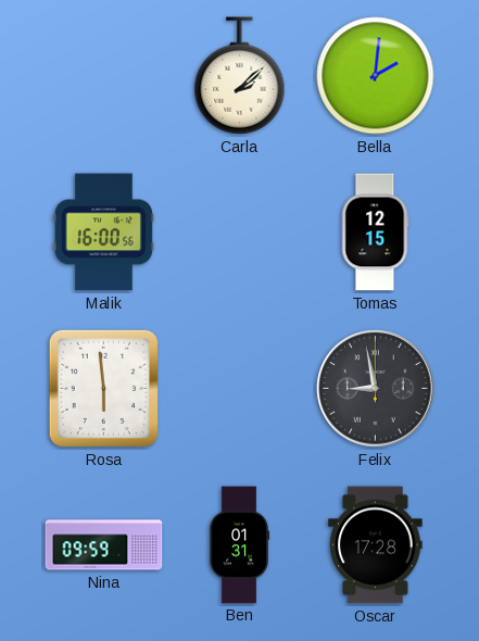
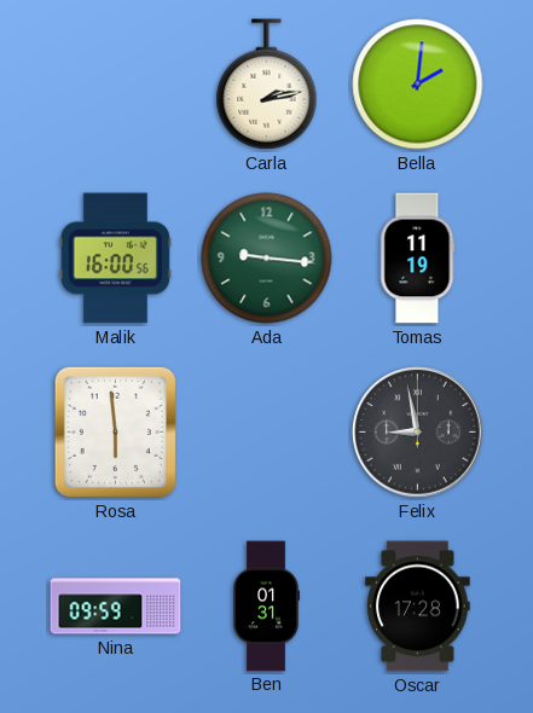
Carla: 2:08 -> 2:13 (267, 85)
Ada: none -> 9:16 (267, 259)
Tomas: 12:15 -> 11:19 (417, 259)
